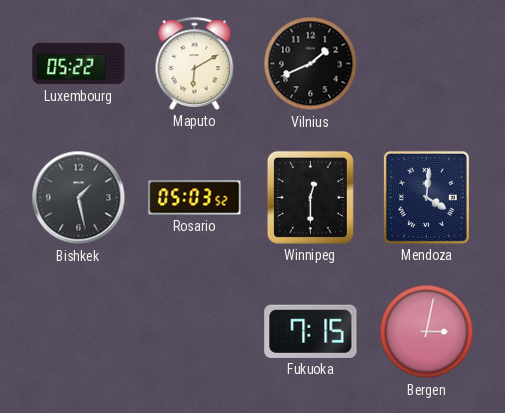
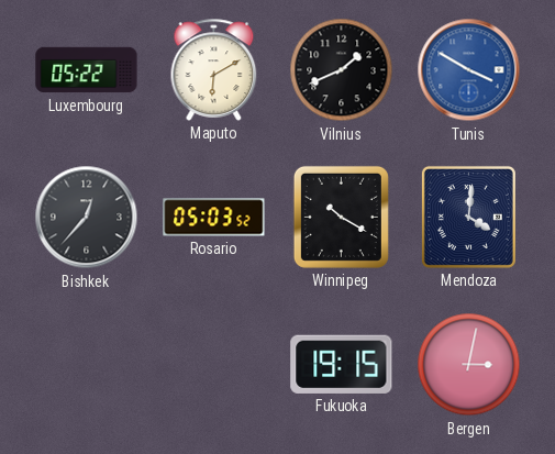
Tunis: none -> 3:50 (469, 70)
Bishkek: 1:28 -> 12:37 (87, 218)
Winnipeg: 12:30 -> 10:20 (341, 217)
Fukuoka: 7:15 -> 19:15 (342, 364)
